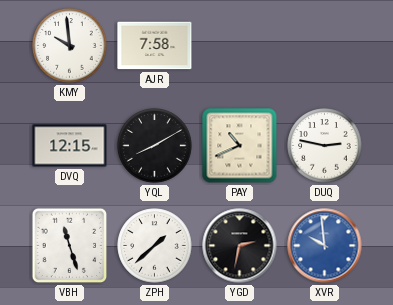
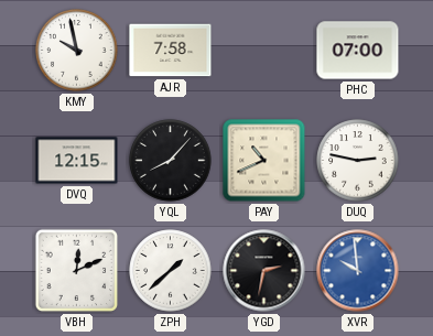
KMY: 9:59 -> 9:58 (77, 51)
PHC: none -> 07:00 (358, 51)
YQL: 8:10 -> 8:07 (171, 161)
VBH: 11:27 -> 12:11 (77, 271)
